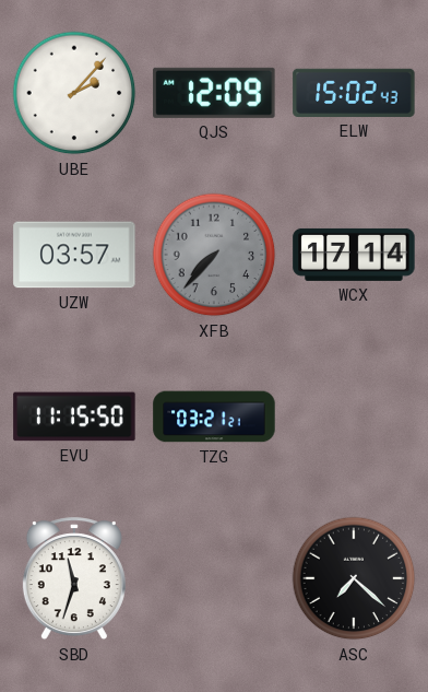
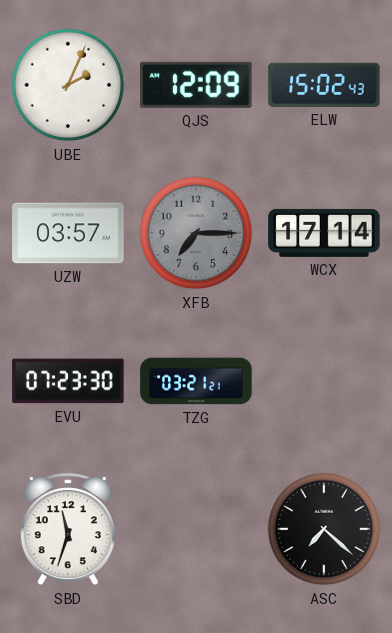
UBE: 2:07 -> 2:04 (68, 85)
XFB: 7:37 -> 7:15 (196, 233)
EVU: 11:15 -> 07:23 (68, 381)
